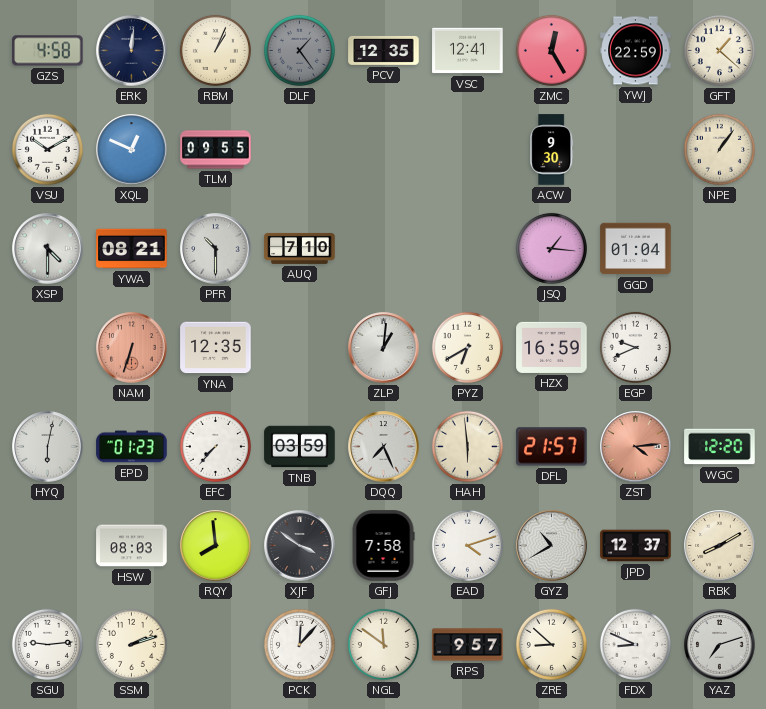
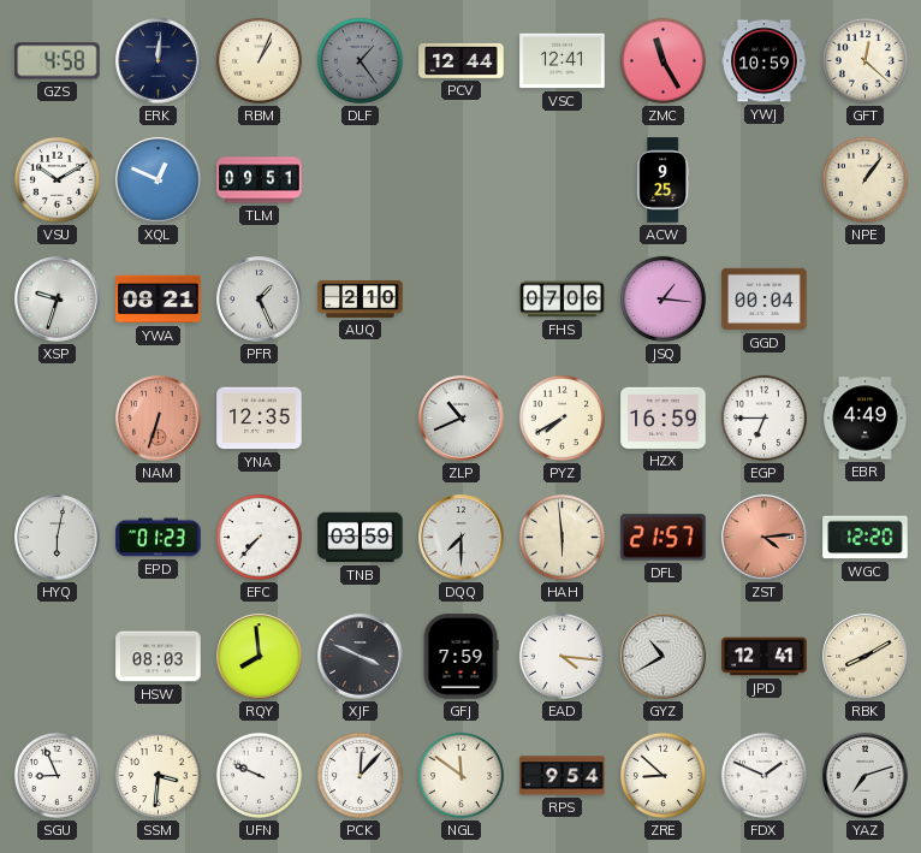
PCV: 12:35 -> 12:44 (462, 60)
ZMC: 12:25 -> 11:25 (662, 60)
YWJ: 22:59 -> 10:59 (765, 61)
GFT: 1:22 -> 12:22 (864, 60)
TLM: 09:55 -> 09:51 (260, 180)
ACW: 9:30 -> 9:25 (664, 180)
XSP: 4:30 -> 9:33 (58, 300)
PFR: 10:30 -> 1:26 (260, 300)
AUQ: 7:10 -> 2:10 (361, 298)
FHS: none -> 07:06 (563, 300)
GGD: 01:04 -> 00:04 (765, 300)
ZLP: 1:01 -> 10:41 (462, 419)
PYZ: 6:40 -> 7:40 (561, 417)
EGP: 9:41 -> 6:45 (763, 417)
EBR: none -> 4:49 (866, 419)
DQQ: 7:26 -> 7:30 (462, 538)
XJF: 3:51 -> 3:49 (361, 657)
GFJ: 7:58 -> 7:59 (460, 657)
EAD: 4:12 -> 4:16 (561, 656)
JPD: 12:37 -> 12:41 (765, 657)
SGU: 9:14 -> 8:56 (57, 775)
SSM: 2:12 -> 3:31 (158, 775)
UFN: none -> 9:49 (259, 775)
RPS: 9:57 -> 9:54 (563, 776)
FDX: 8:49 -> 1:49 (763, 775)
